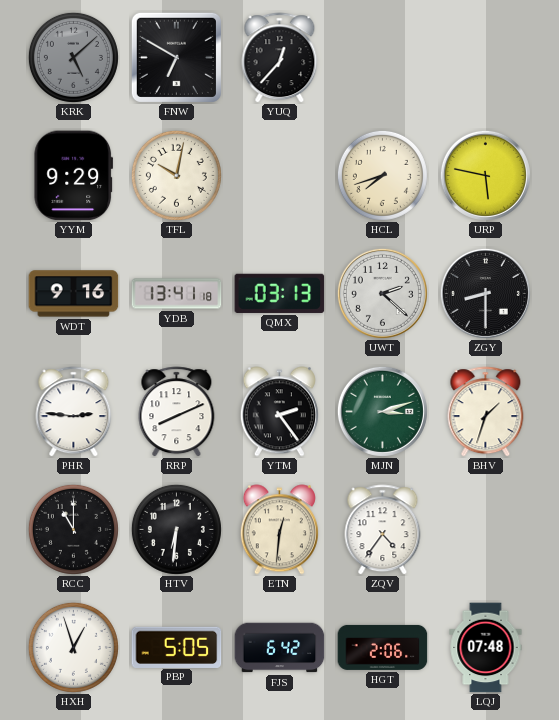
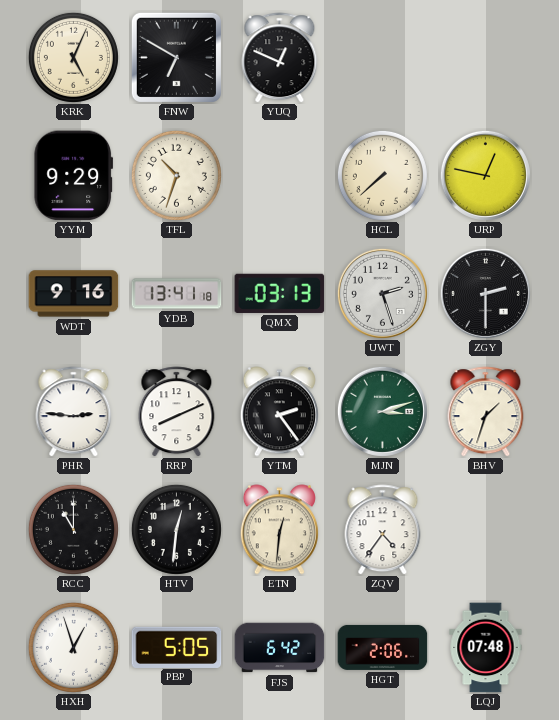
KRK: 5:08 -> 5:04 (73, 57)
KRK dial: grey -> cream (73, 57)
YUQ: 12:37 -> 12:49 (280, 58)
TFL: 10:02 -> 10:33 (176, 175)
HCL: 7:42 -> 7:38 (382, 175)
URP: 5:47 -> 12:47 (485, 175)
UWT: 2:22 -> 2:27 (382, 293)
ZGY: 8:30 -> 2:30 (485, 293)
HTV: 6:31 -> 12:31 (176, 529)
